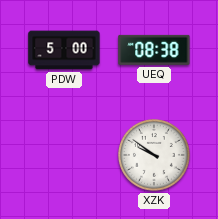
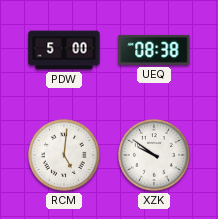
RCM: none -> 5:01 (65, 156)
